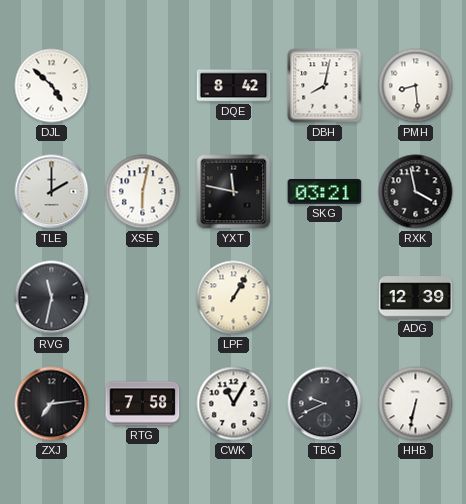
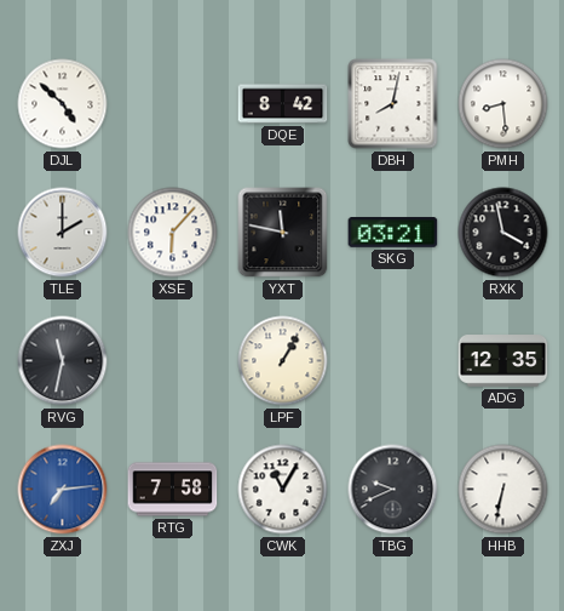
XSE: 6:02 -> 6:07 (173, 233)
ADG: 12:39 -> 12:35 (503, 361)
ZXJ dial: black -> blue (63, 490)
